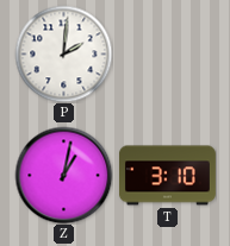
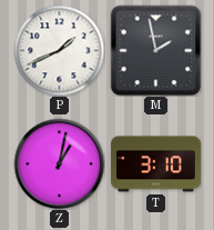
P: 2:01 -> 1:41 (59, 50)
M: none -> 1:58 (155, 50)
